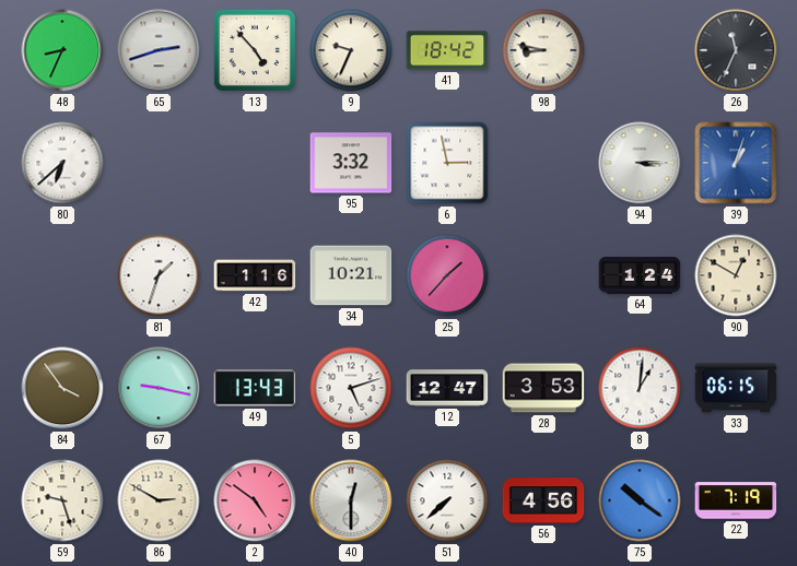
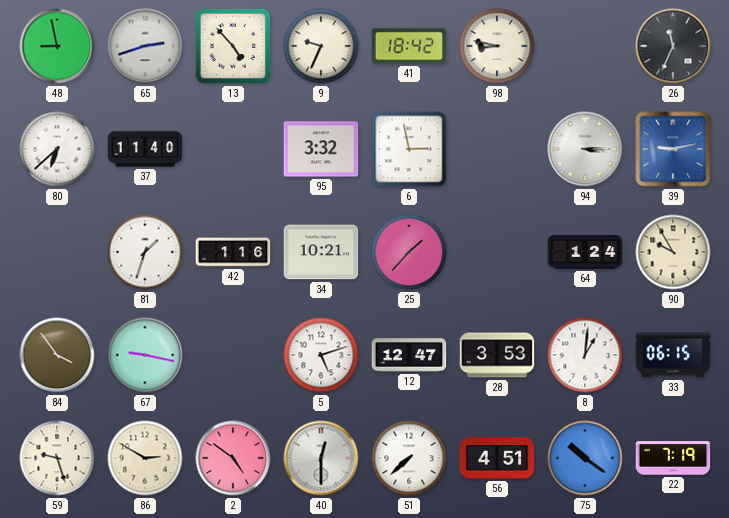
48: 8:34 -> 8:58 (57, 46)
37: none -> 11:40 (145, 149)
39: 1:03 -> 9:13 (673, 149)
90: 12:50 -> 9:55 (673, 252)
49: 13:43 -> none (255, 388)
56: 4:56 -> 4:51 (497, 458)
